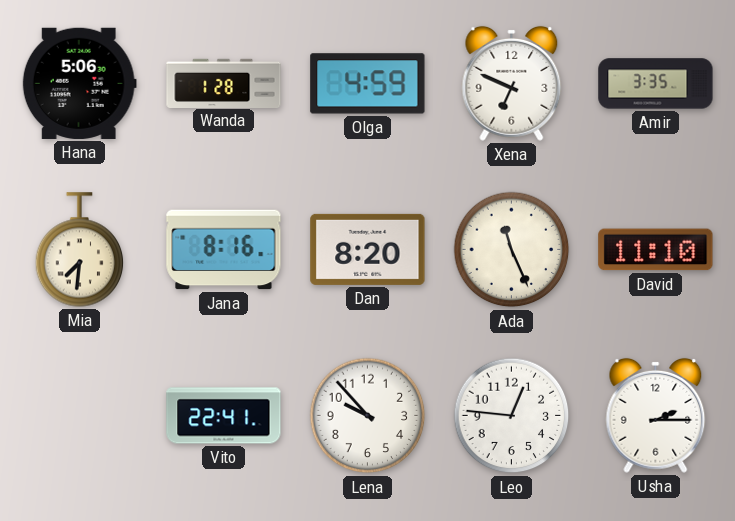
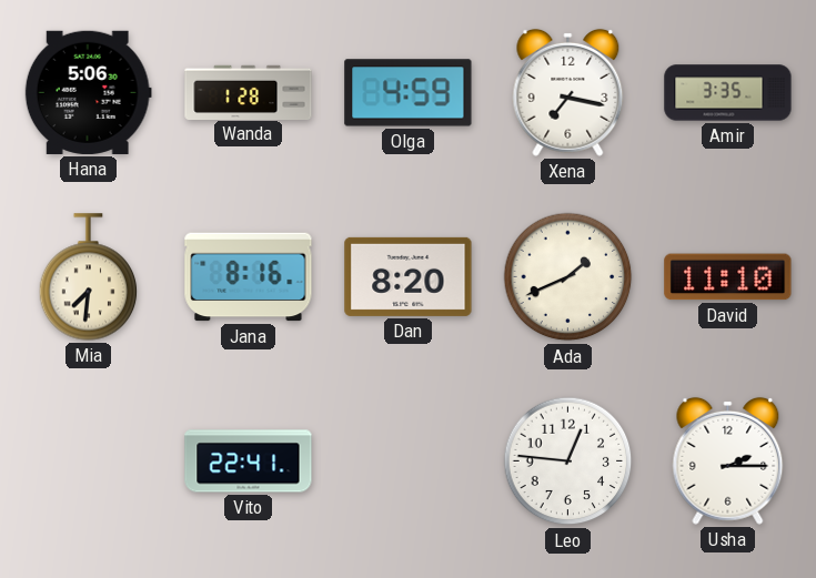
Xena: 6:49 -> 7:17 (568, 92)
Ada: 11:26 -> 1:41 (568, 277)
Lena: 9:53 -> none (368, 416)
